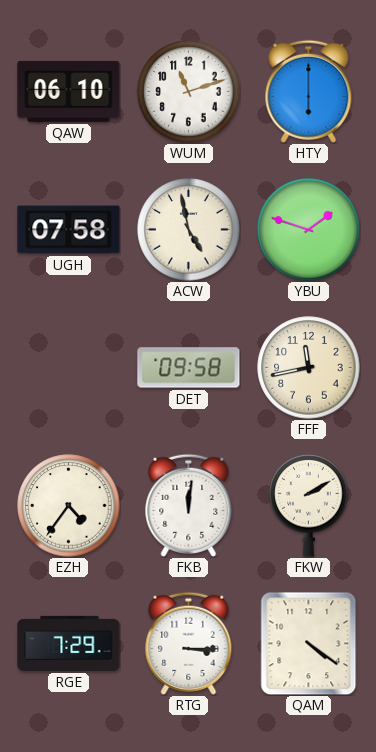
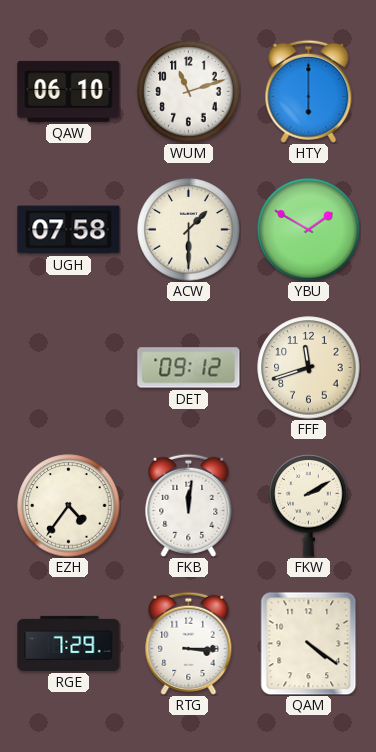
ACW: 4:58 -> 1:30 (189, 230)
YBU: 1:48 -> 1:50 (309, 230)
DET: 09:58 -> 09:12 (189, 368)
FFF: 11:43 -> 11:42 (309, 368)
